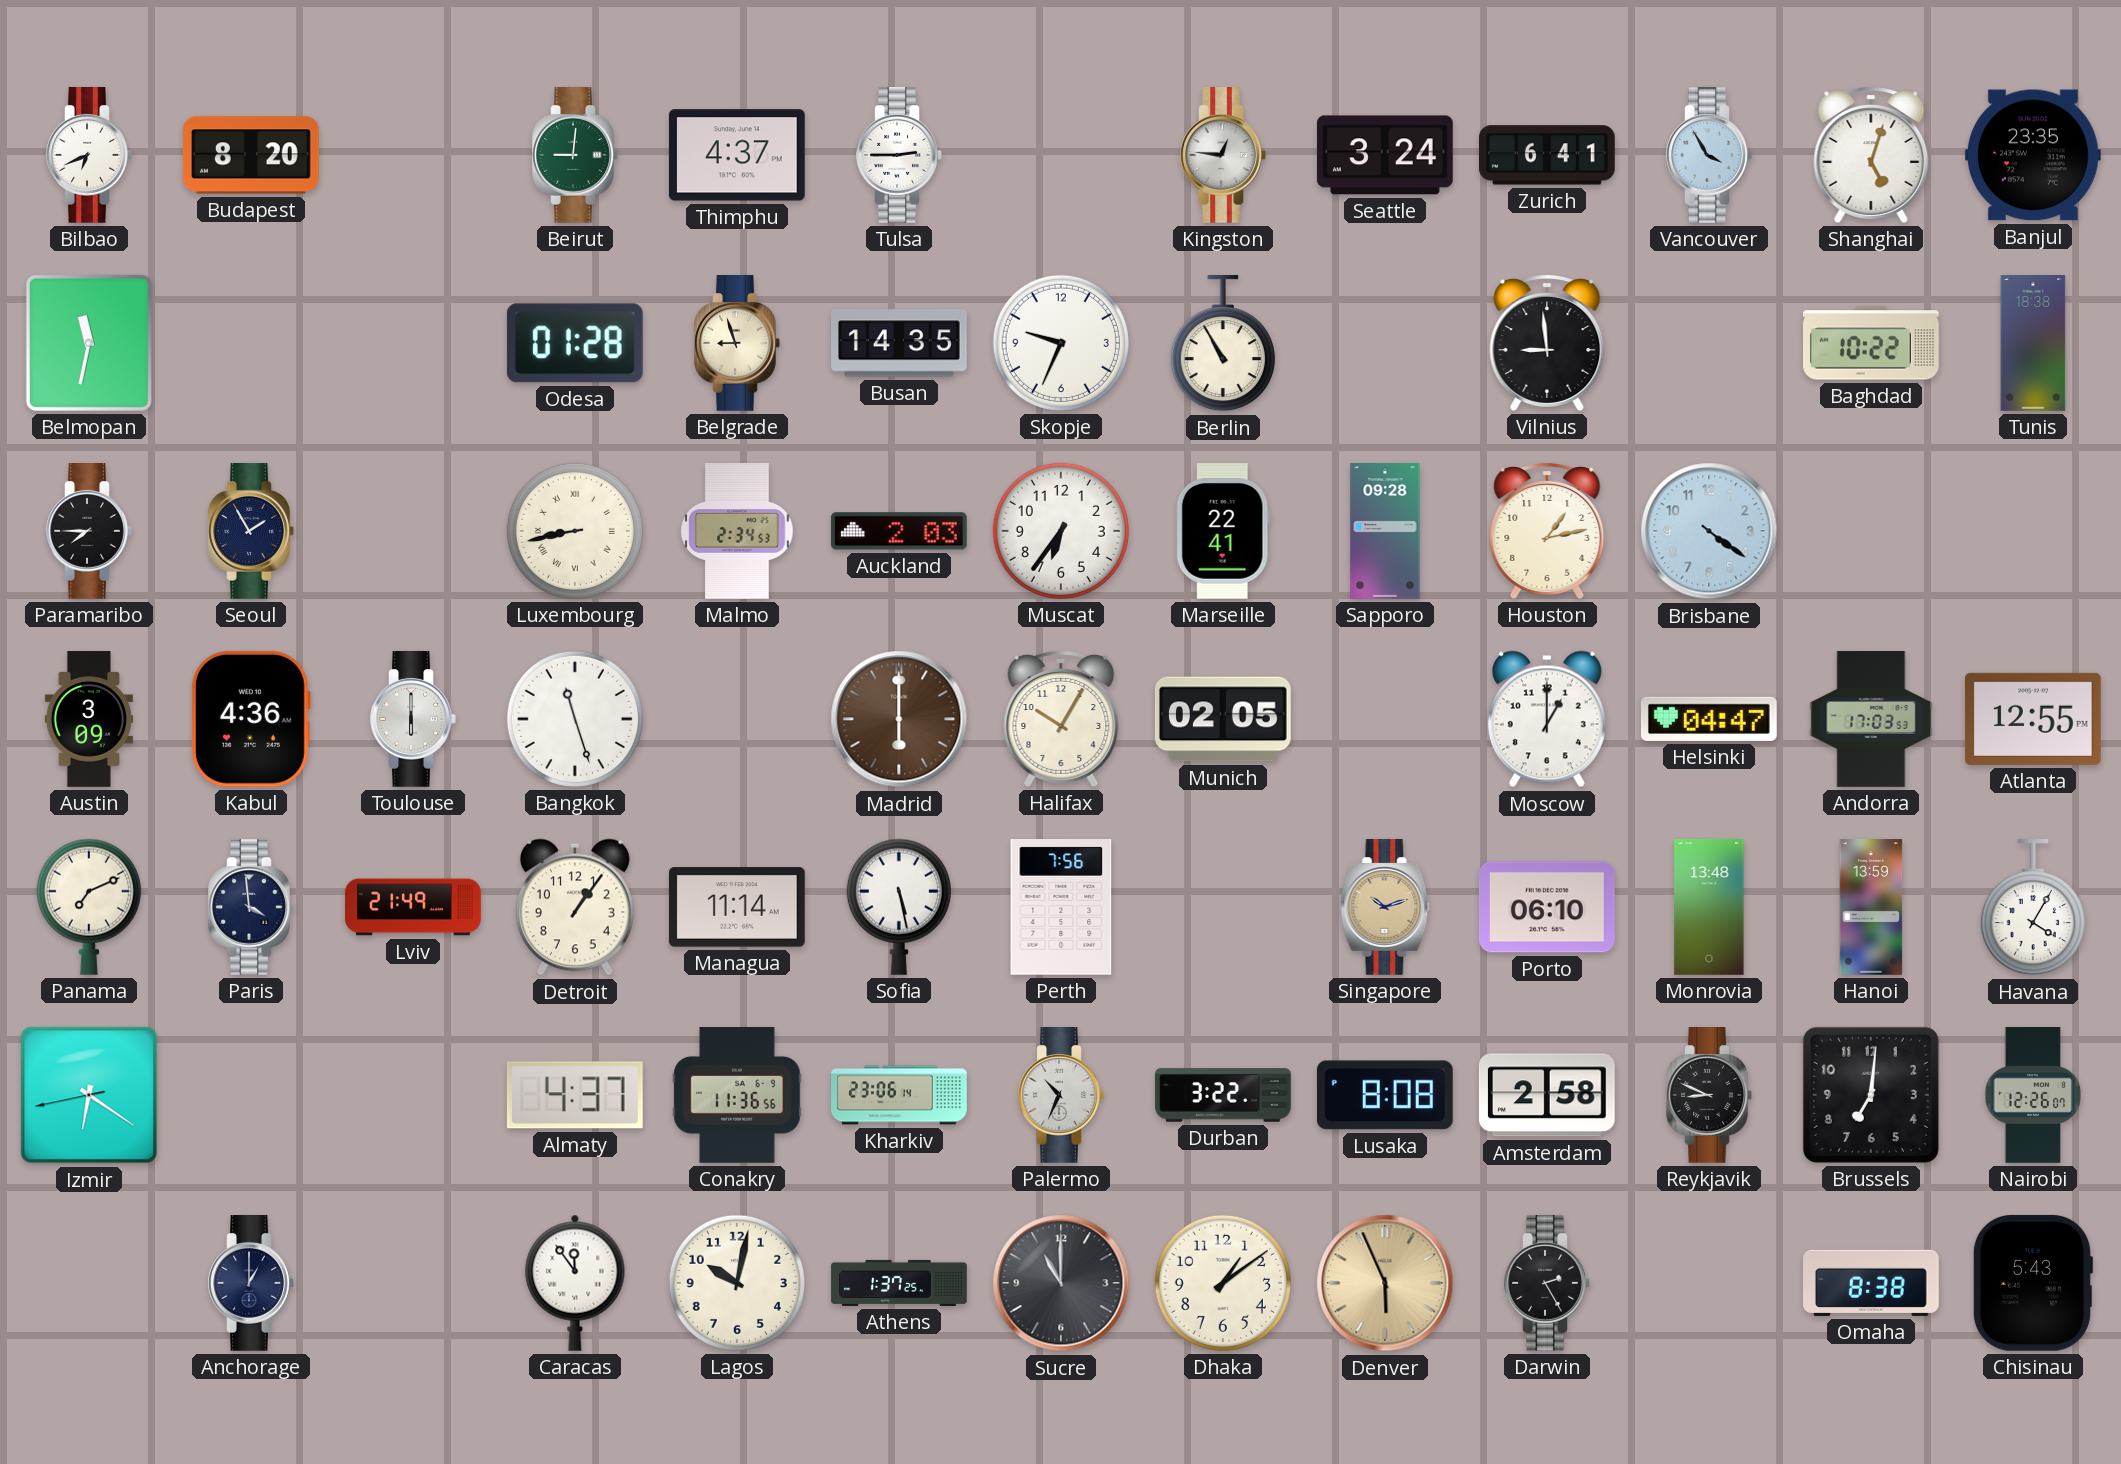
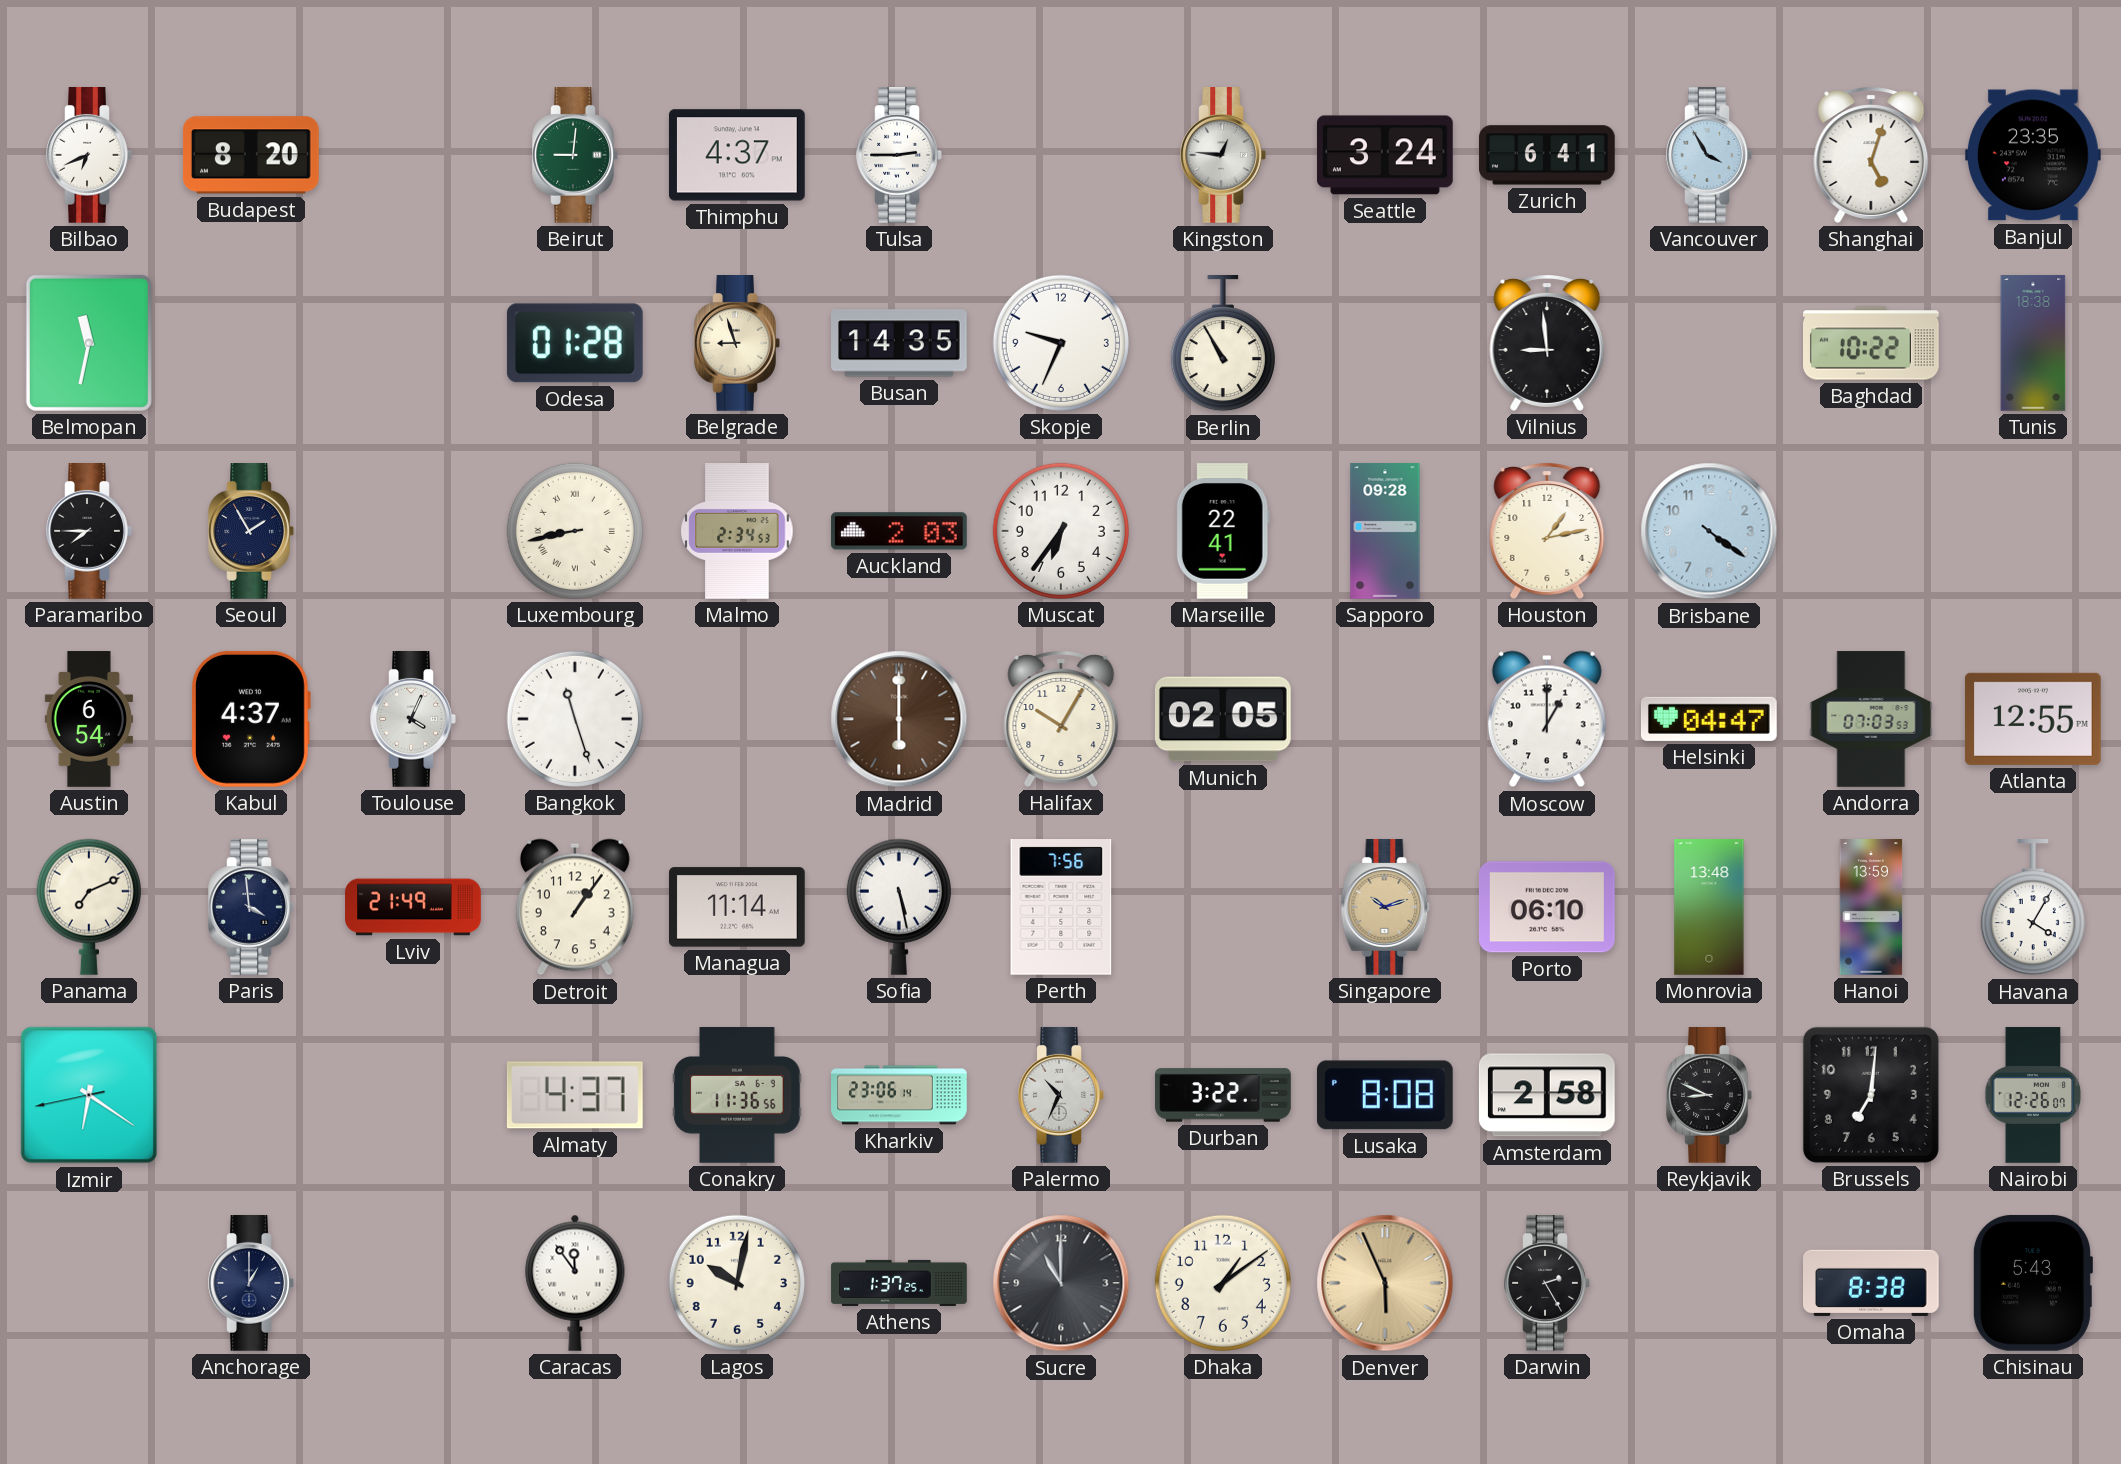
Austin: 3:09 -> 6:54 (89, 719)
Kabul: 4:36 -> 4:37 (250, 719)
Toulouse: 6:00 -> 4:04 (413, 720)
Andorra: 17:03 -> 07:03 (1871, 719)
